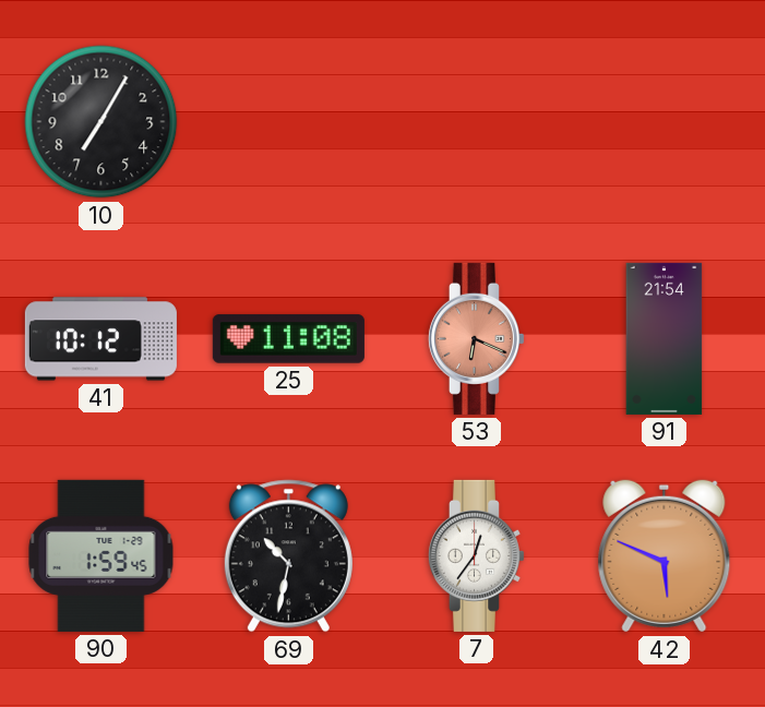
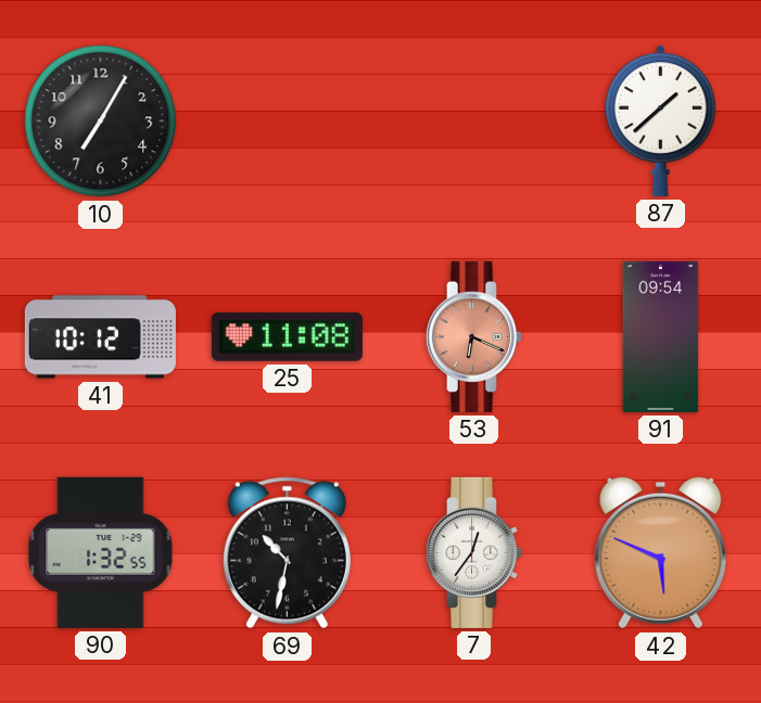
87: none -> 1:38 (660, 120)
91: 21:54 -> 09:54 (661, 336)
90: 1:59 -> 1:32 (101, 552)
